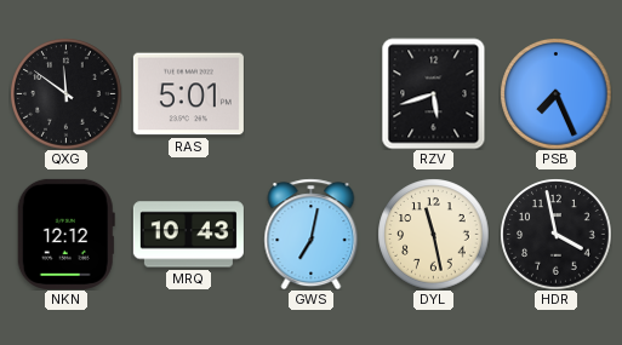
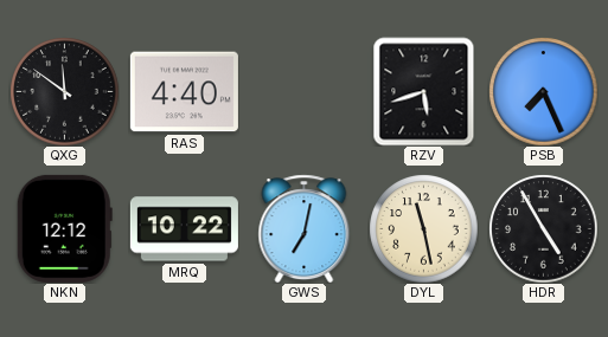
RAS: 5:01 -> 4:40 (184, 92)
MRQ: 10:43 -> 10:22 (184, 229)
HDR: 3:58 -> 4:55 (543, 228)
